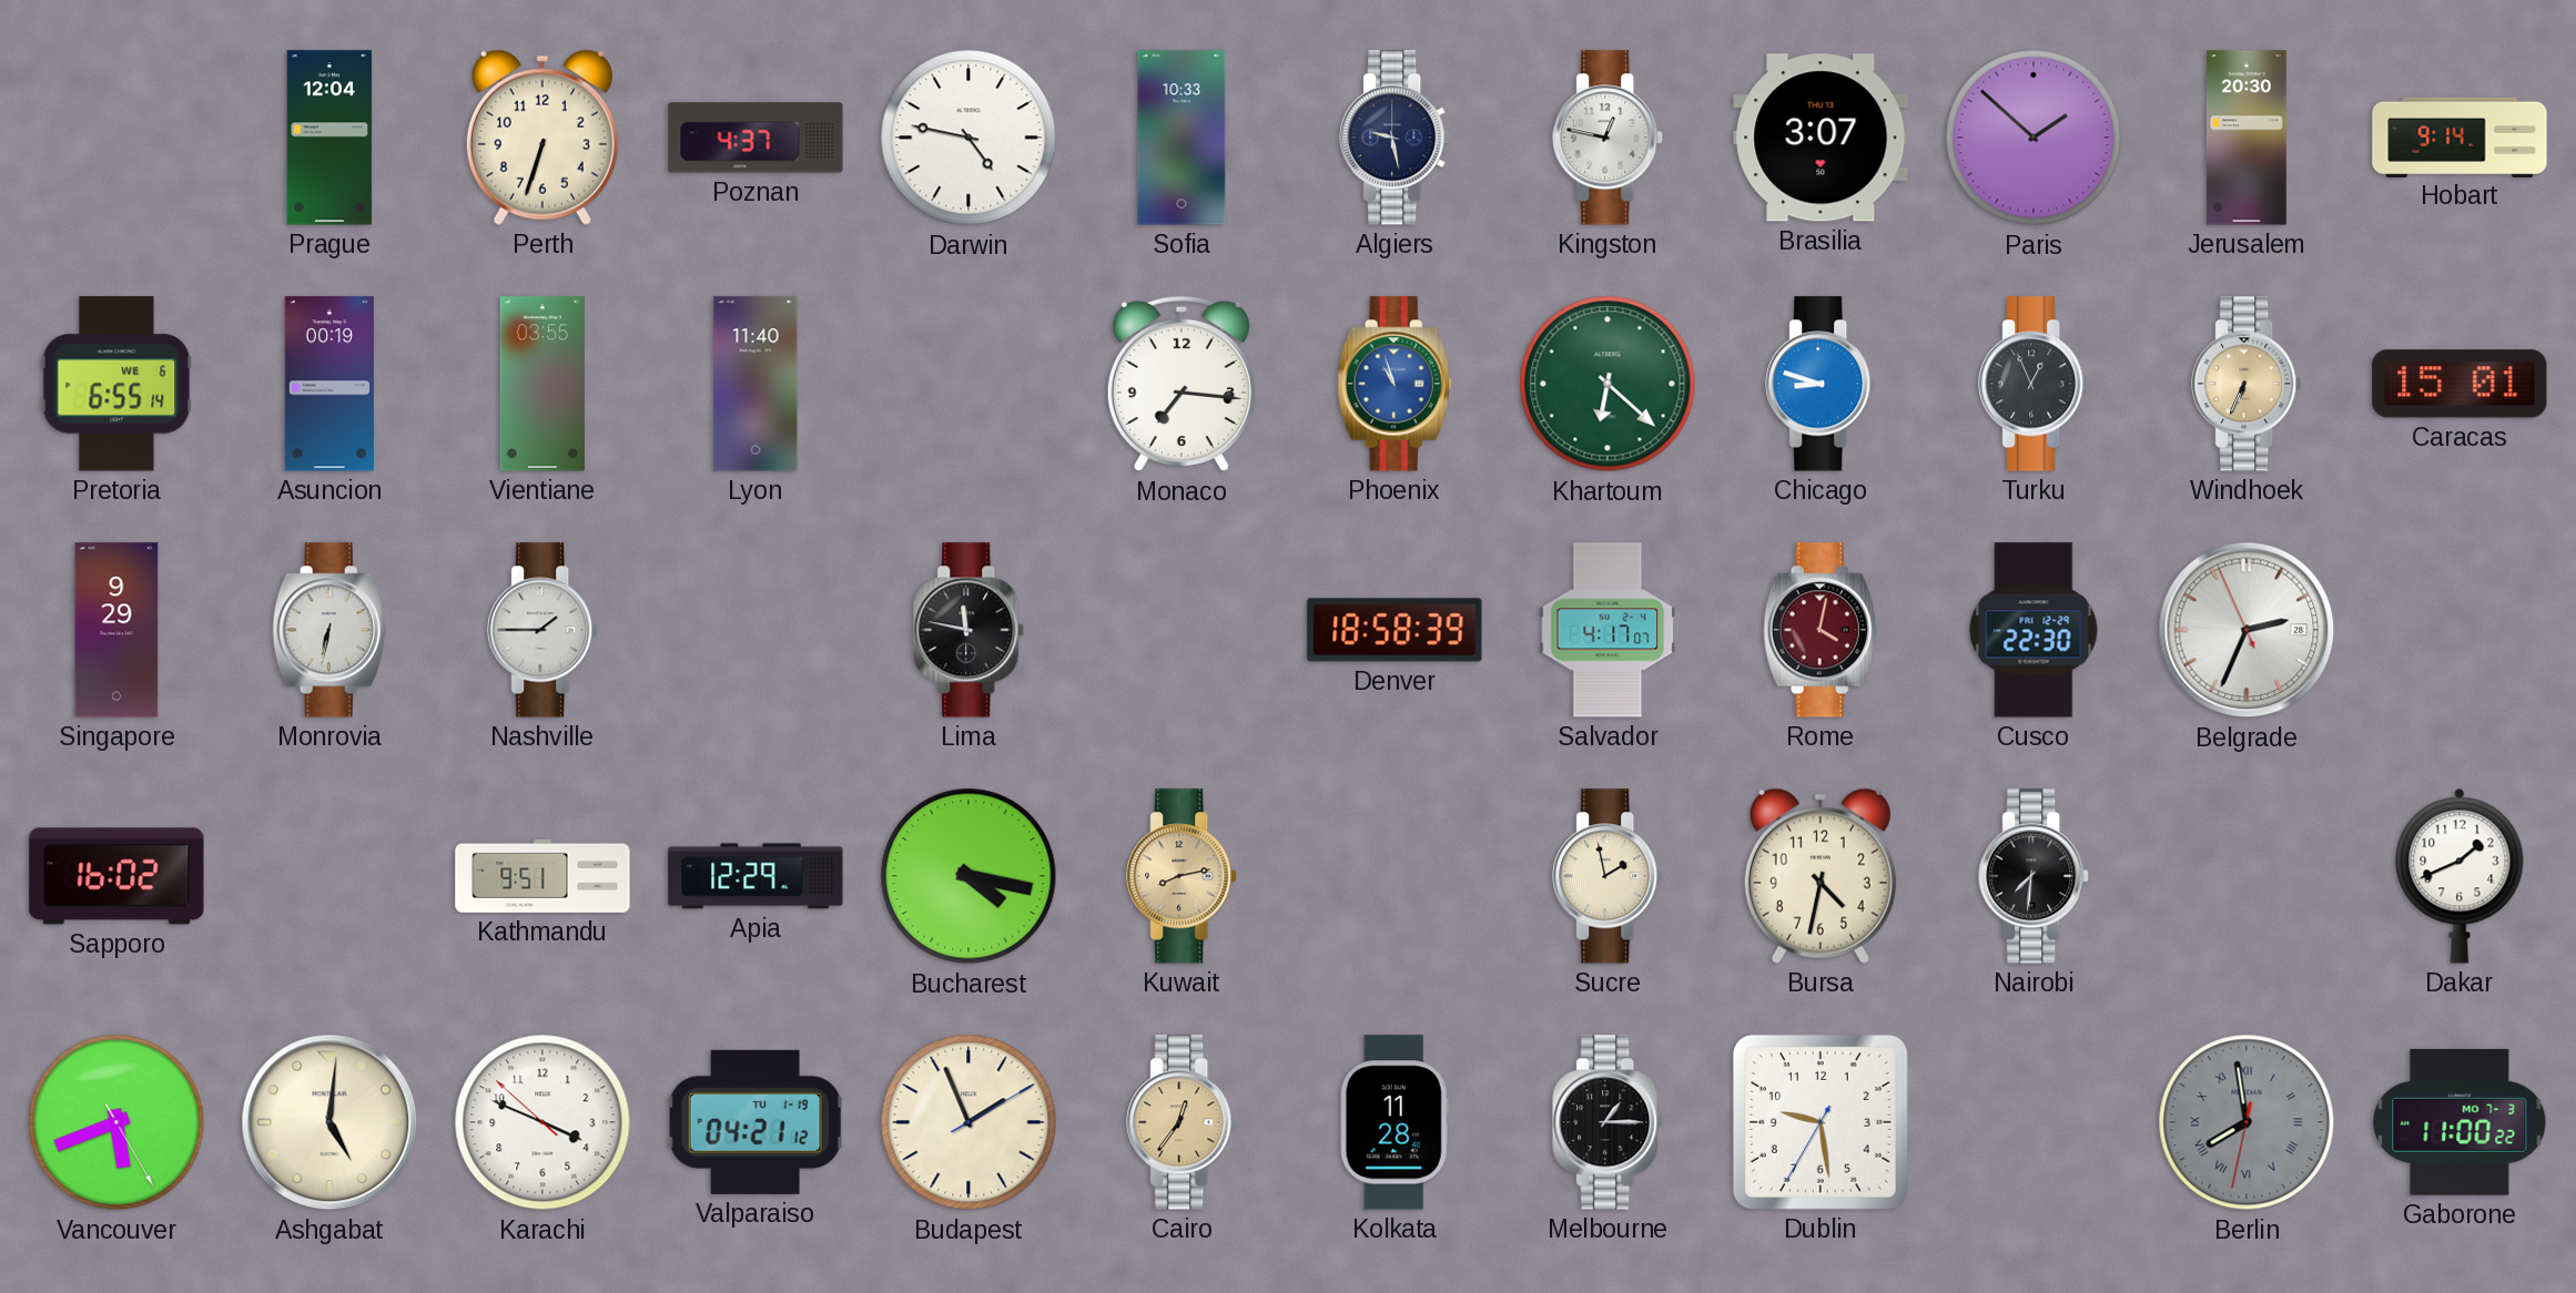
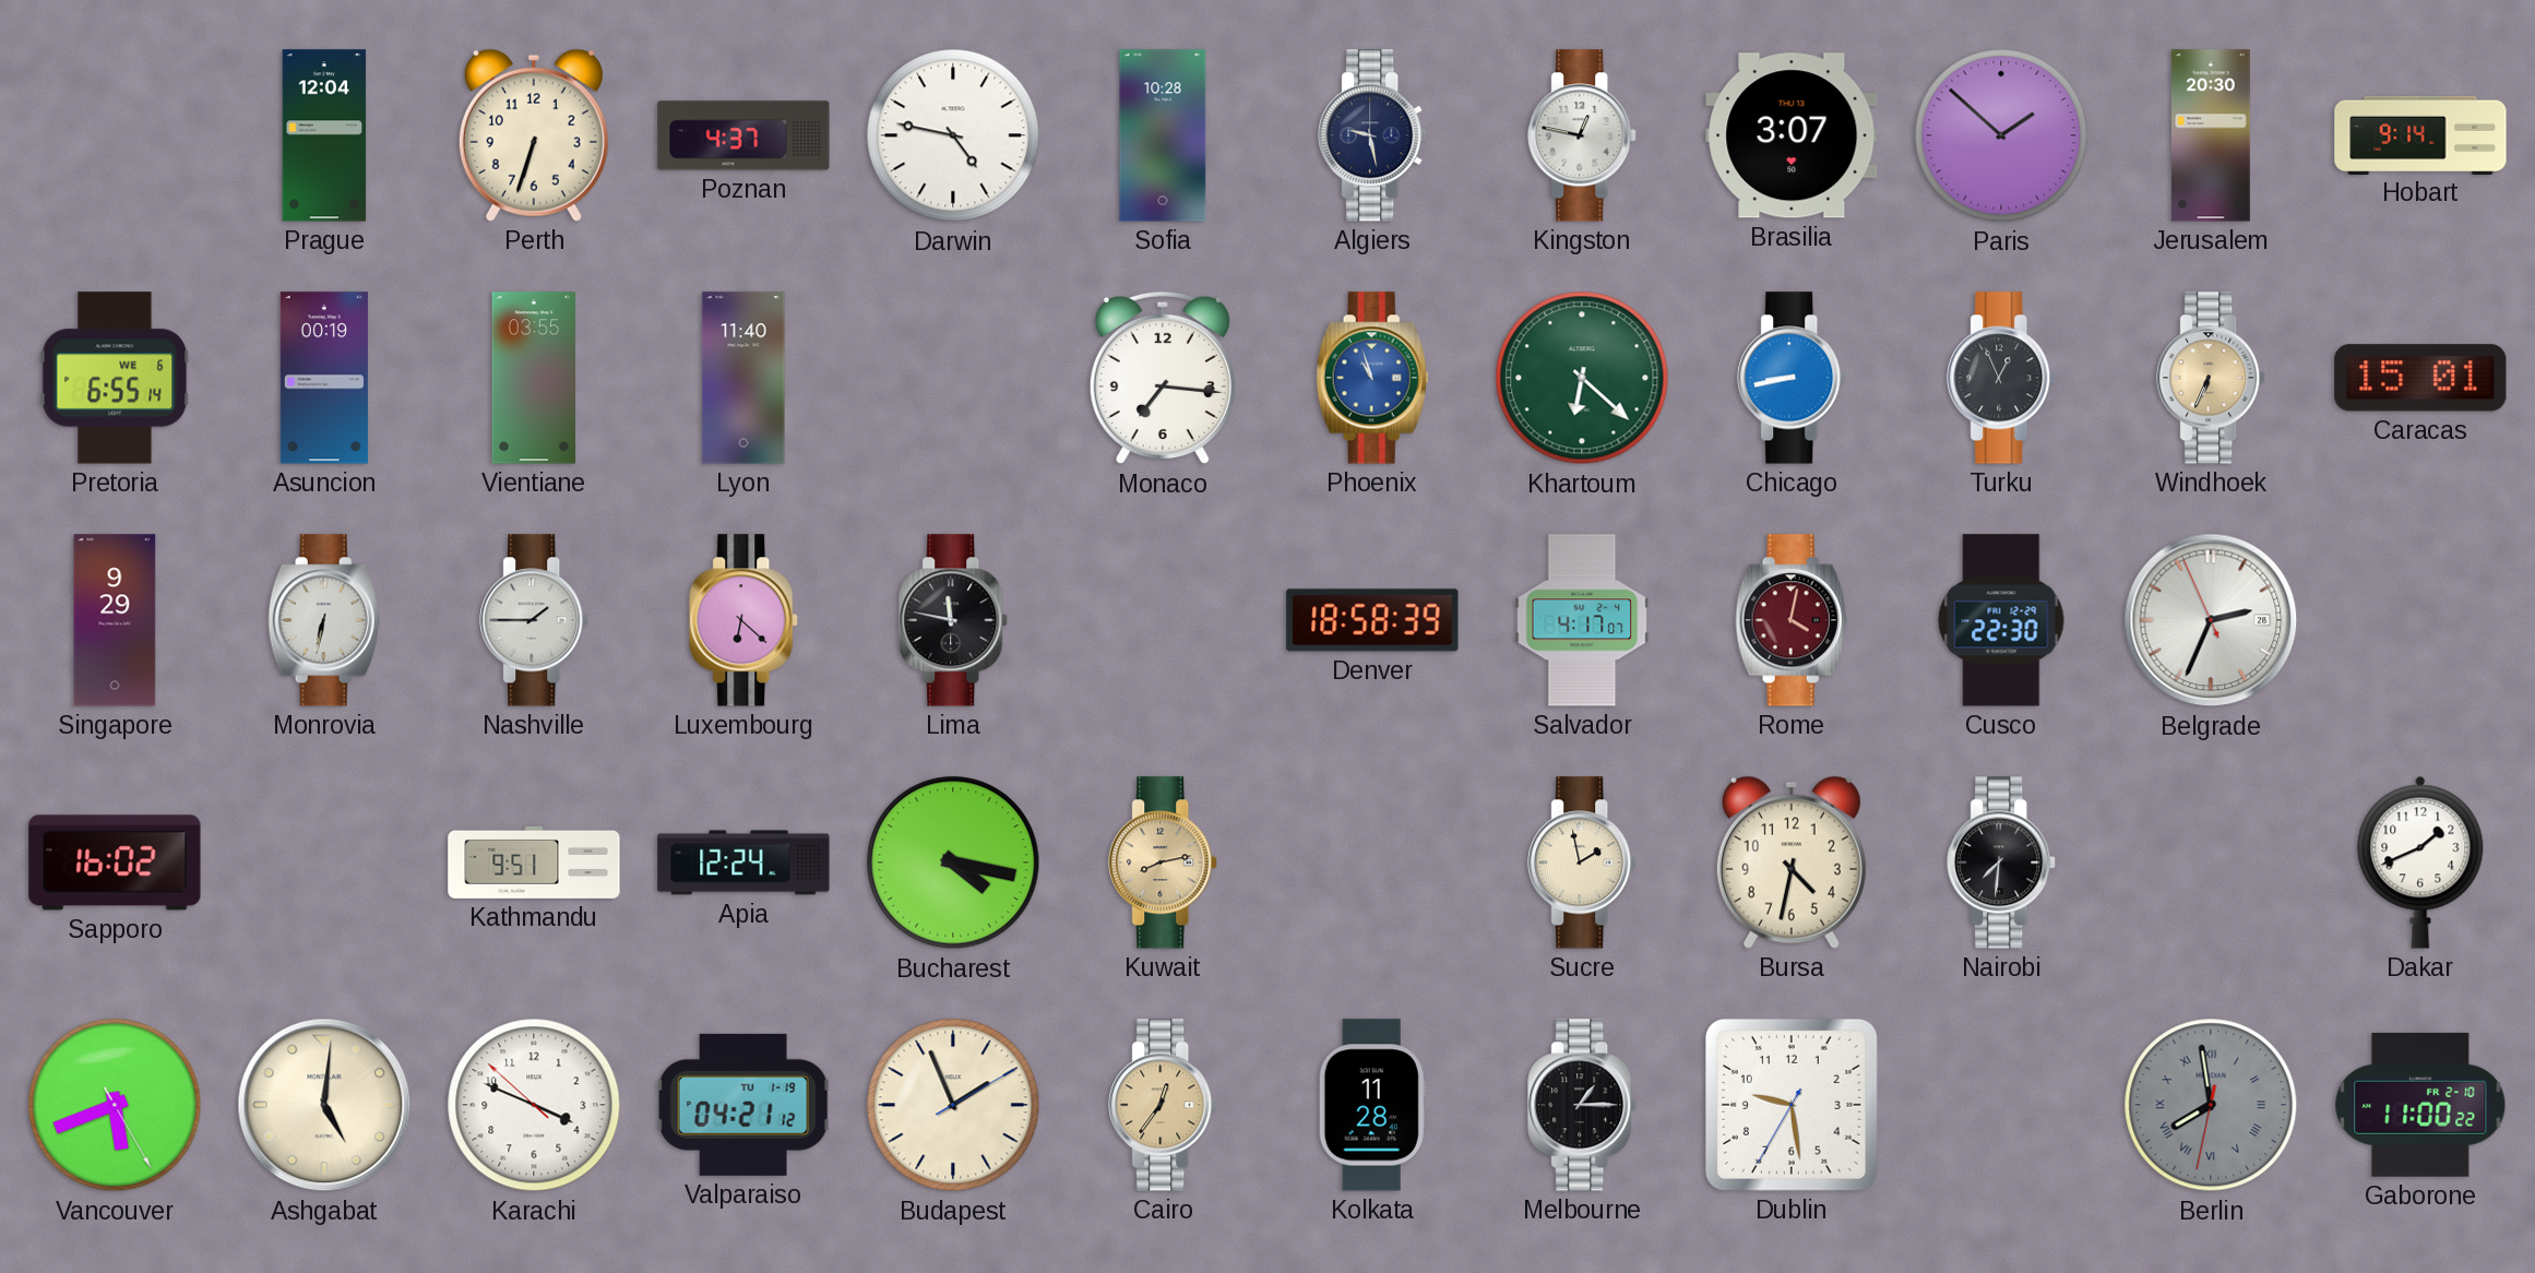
Sofia: 10:33 -> 10:28 (1163, 135)
Chicago: 8:48 -> 8:43 (1793, 378)
Luxembourg: none -> 6:22 (745, 620)
Apia: 12:29 -> 12:24 (743, 862)
Gaborone date: MO 7-3 -> FR 2-10 (2420, 1105)
